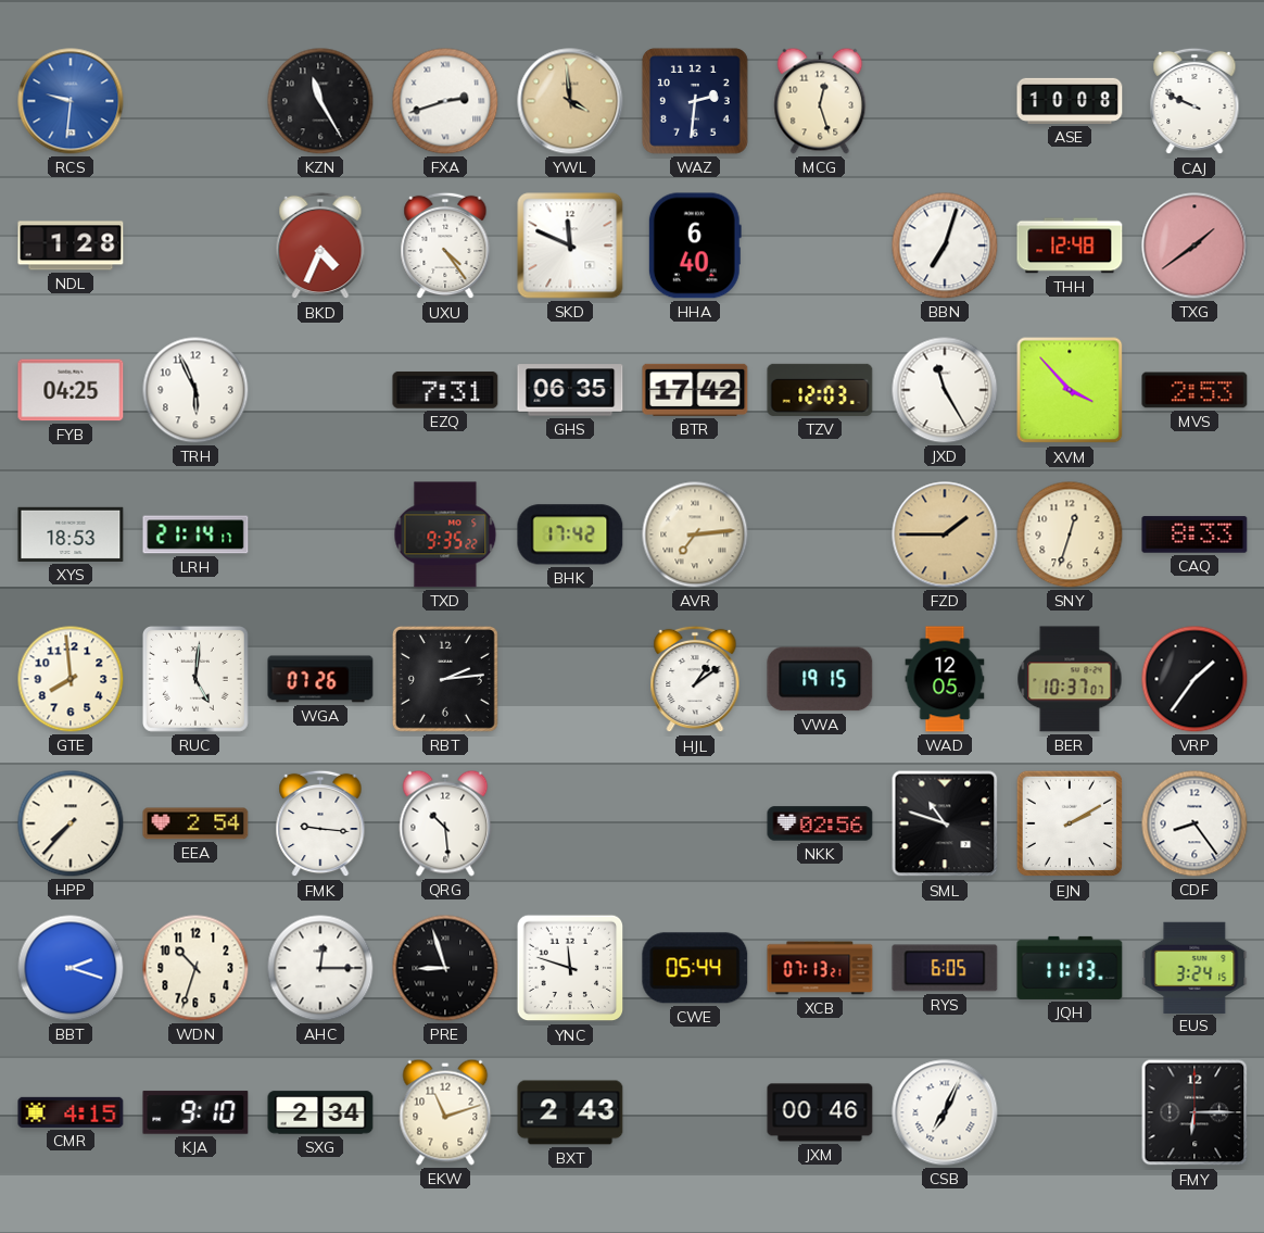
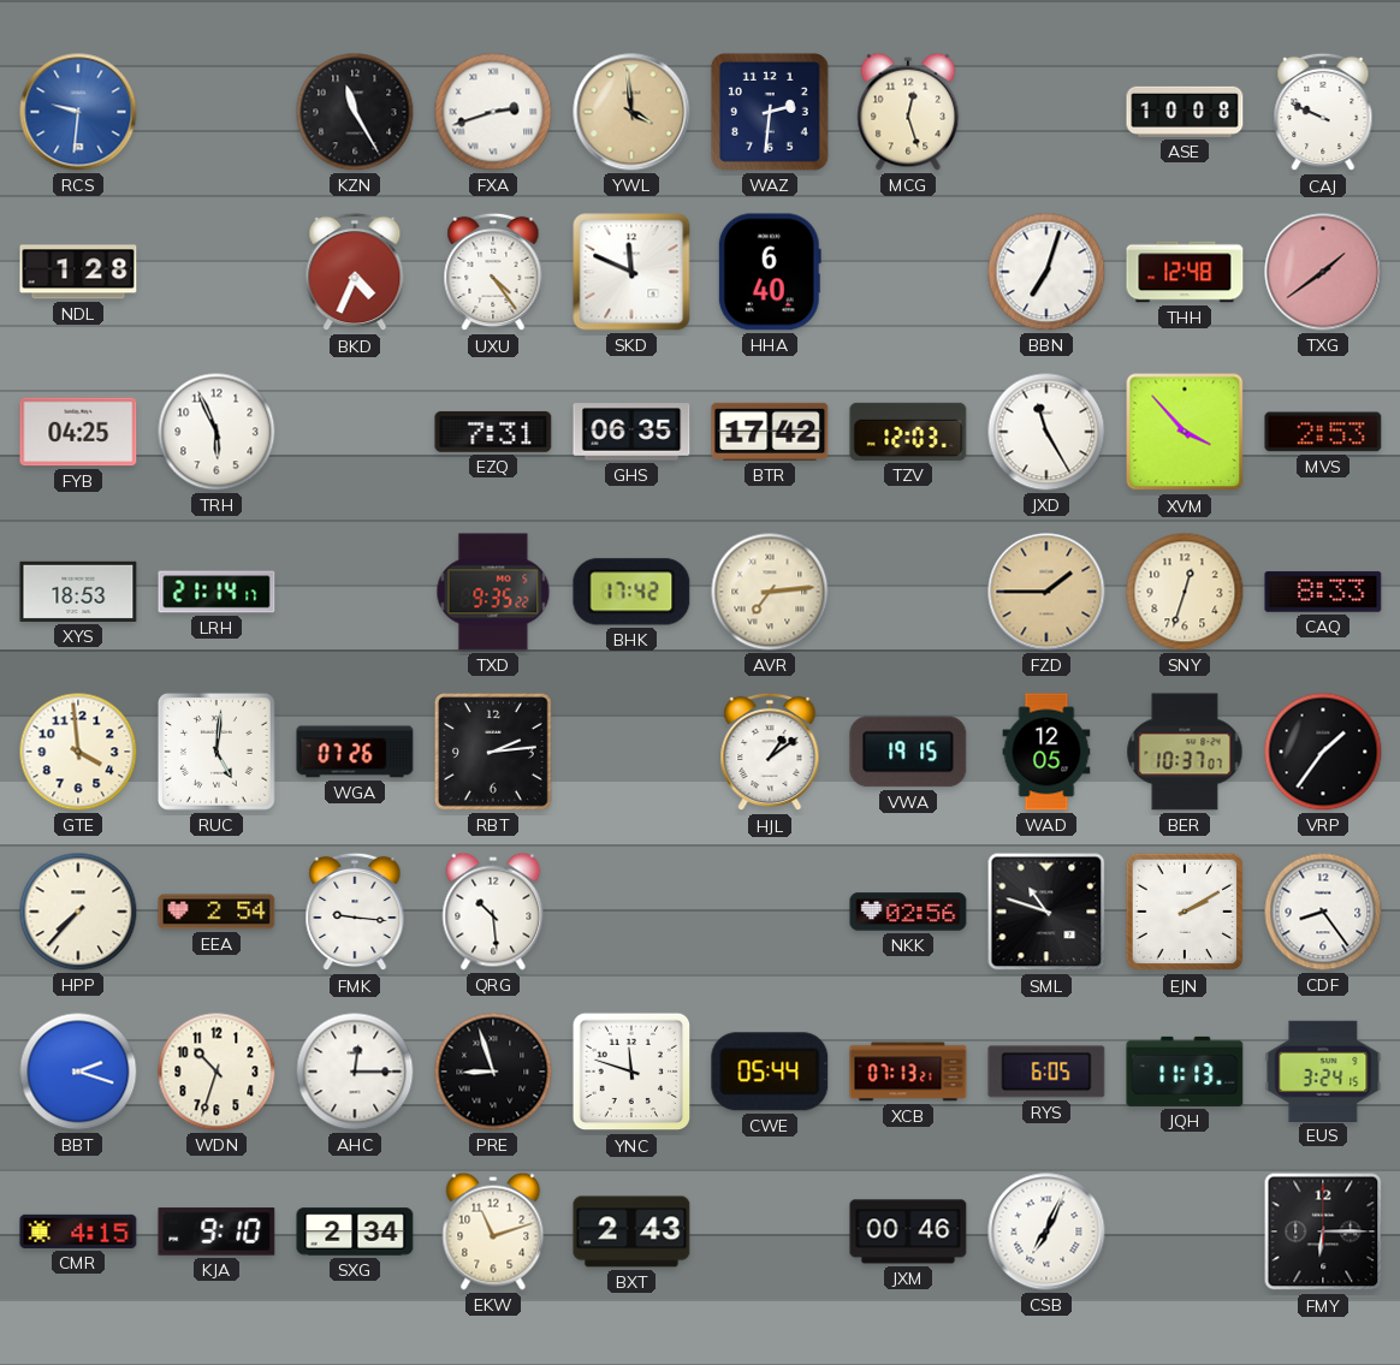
GTE: 7:59 -> 3:59 (78, 752)
